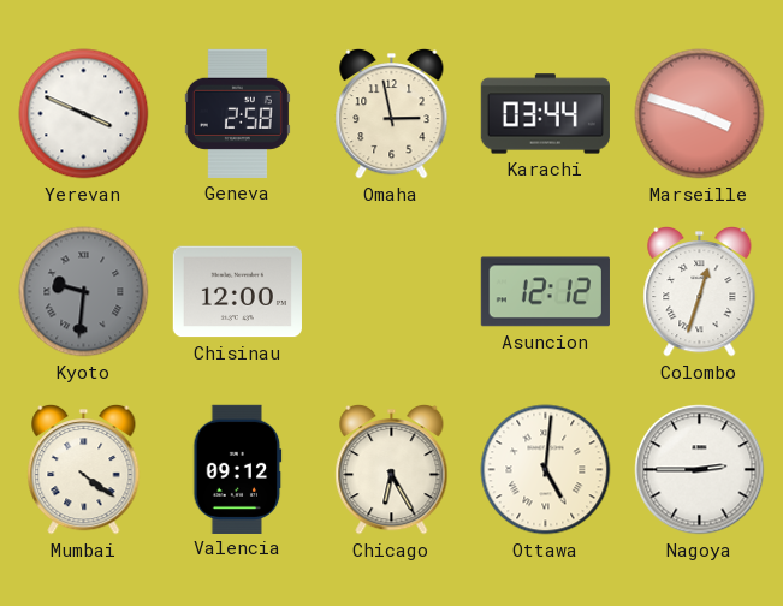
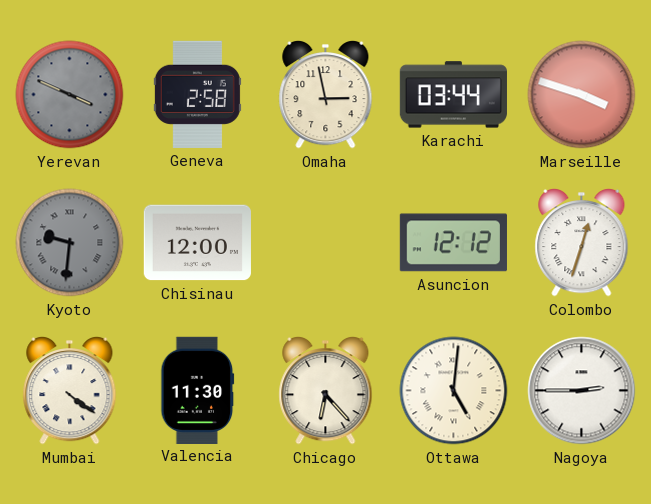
Yerevan dial: white -> grey (70, 95)
Valencia: 09:12 -> 11:30 (198, 390)
Chicago: 6:25 -> 6:23 (326, 390)
